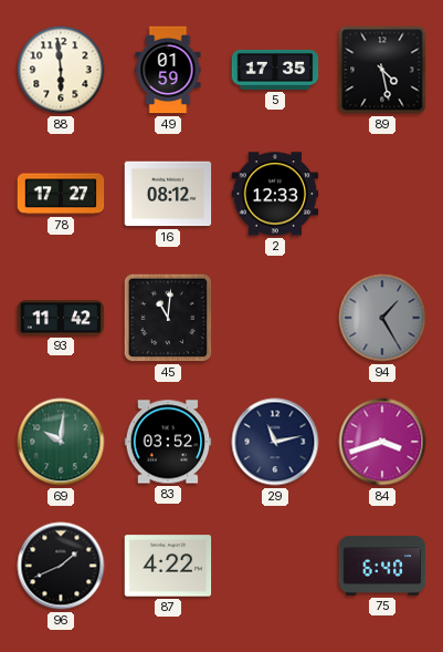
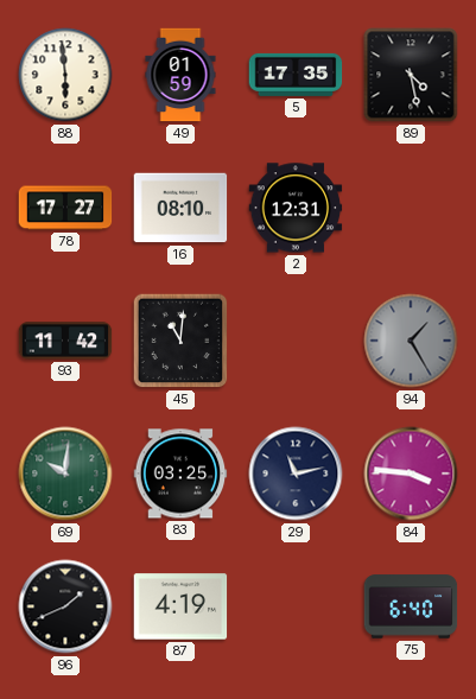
16: 08:12 -> 08:10 (180, 208)
2: 12:33 -> 12:31 (296, 208)
83: 03:52 -> 03:25 (180, 474)
84: 3:42 -> 3:46 (411, 474)
87: 4:22 -> 4:19 (180, 606)
